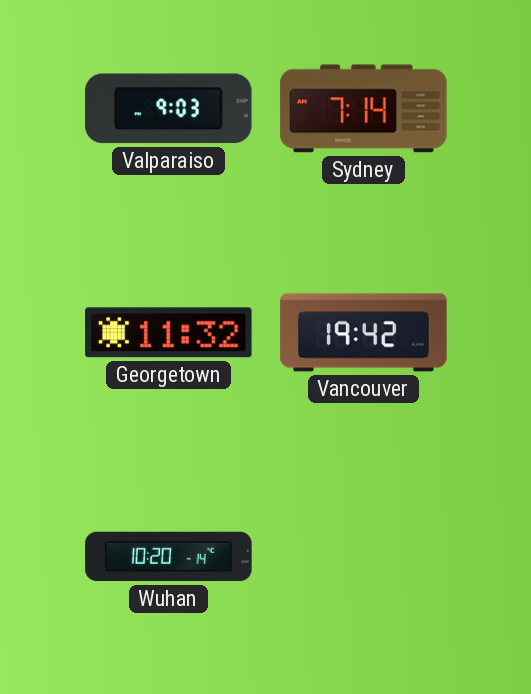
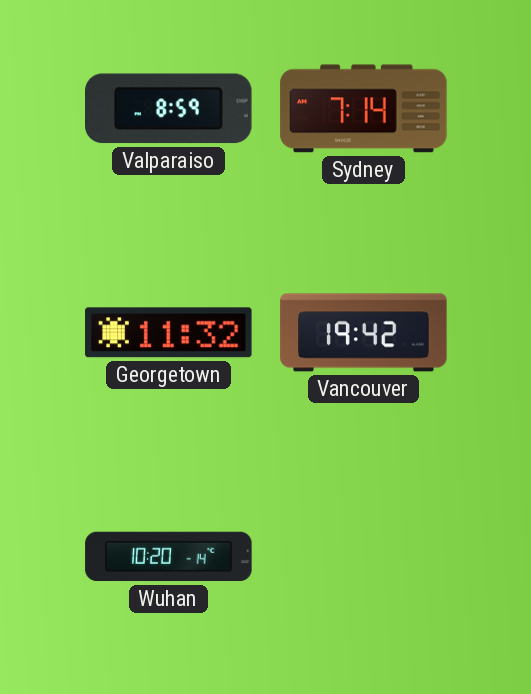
Valparaiso: 9:03 -> 8:59 (169, 109)
